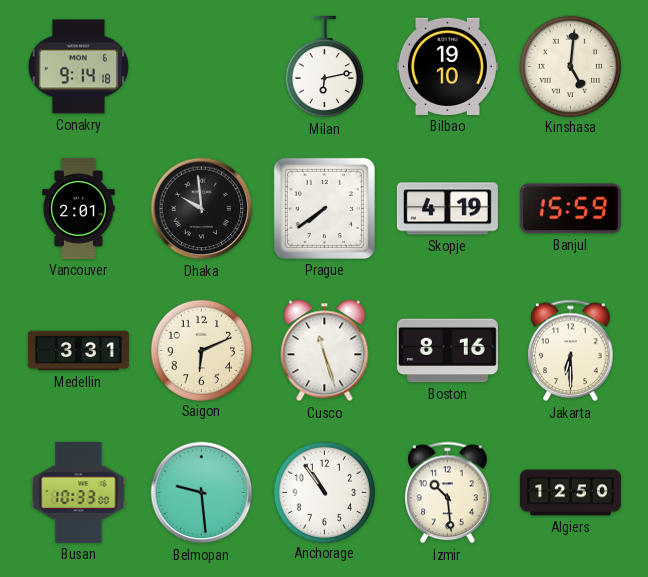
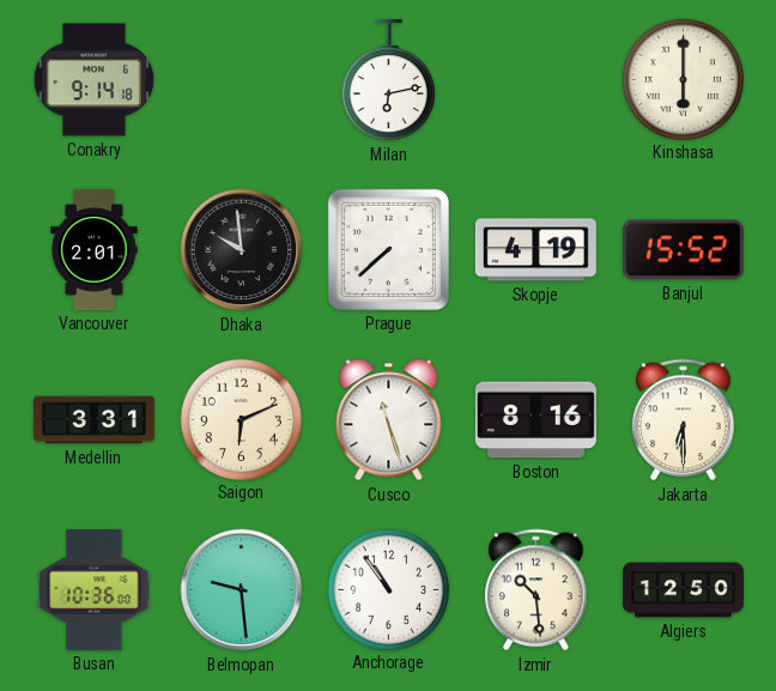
Bilbao: 19:10 -> none (447, 66)
Kinshasa: 5:01 -> 6:00 (683, 79)
Prague: 7:39 -> 7:38 (388, 249)
Banjul: 15:59 -> 15:52 (683, 250)
Busan: 10:33 -> 10:36 (95, 589)
